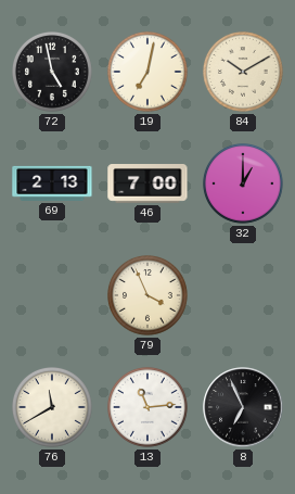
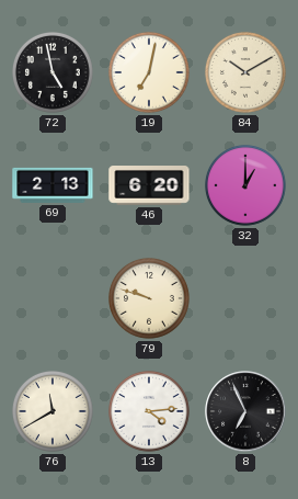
46: 7:00 -> 6:20 (149, 186)
79: 3:56 -> 9:48 (150, 299)
13: 11:14 -> 4:14 (150, 412)
